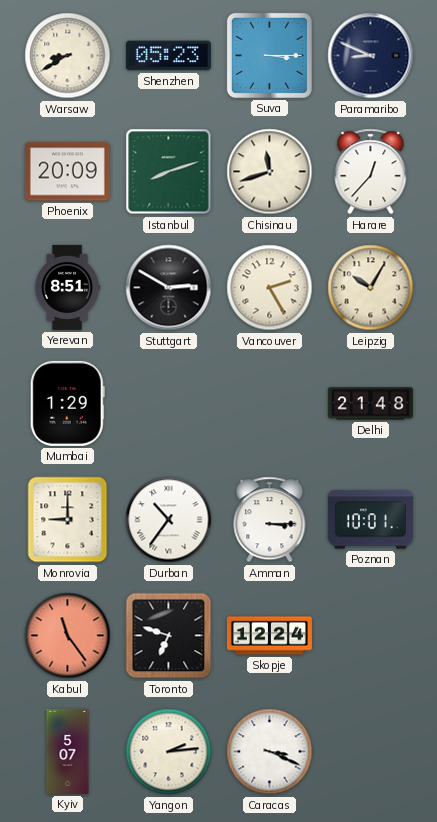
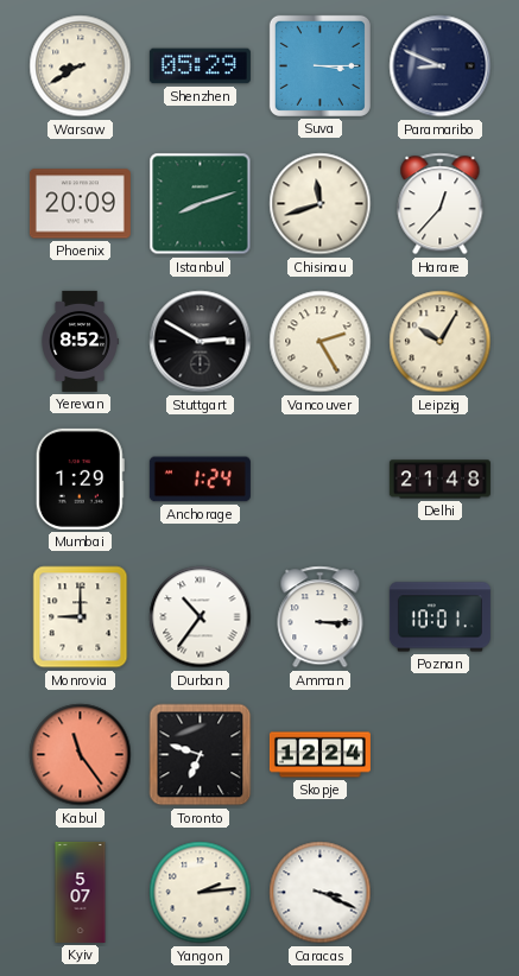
Shenzhen: 05:23 -> 05:29 (200, 66)
Yerevan: 8:51 -> 8:52 (80, 341)
Anchorage: none -> 1:24 (200, 480)
